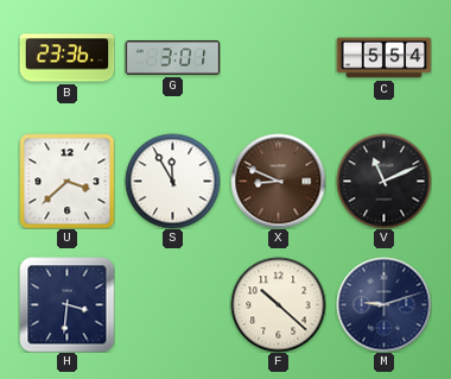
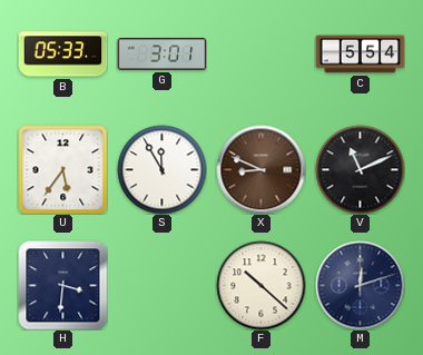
B: 23:36 -> 05:33 (62, 55)
U: 3:38 -> 5:36 (62, 169)
M: 9:12 -> 12:12 (360, 285)
